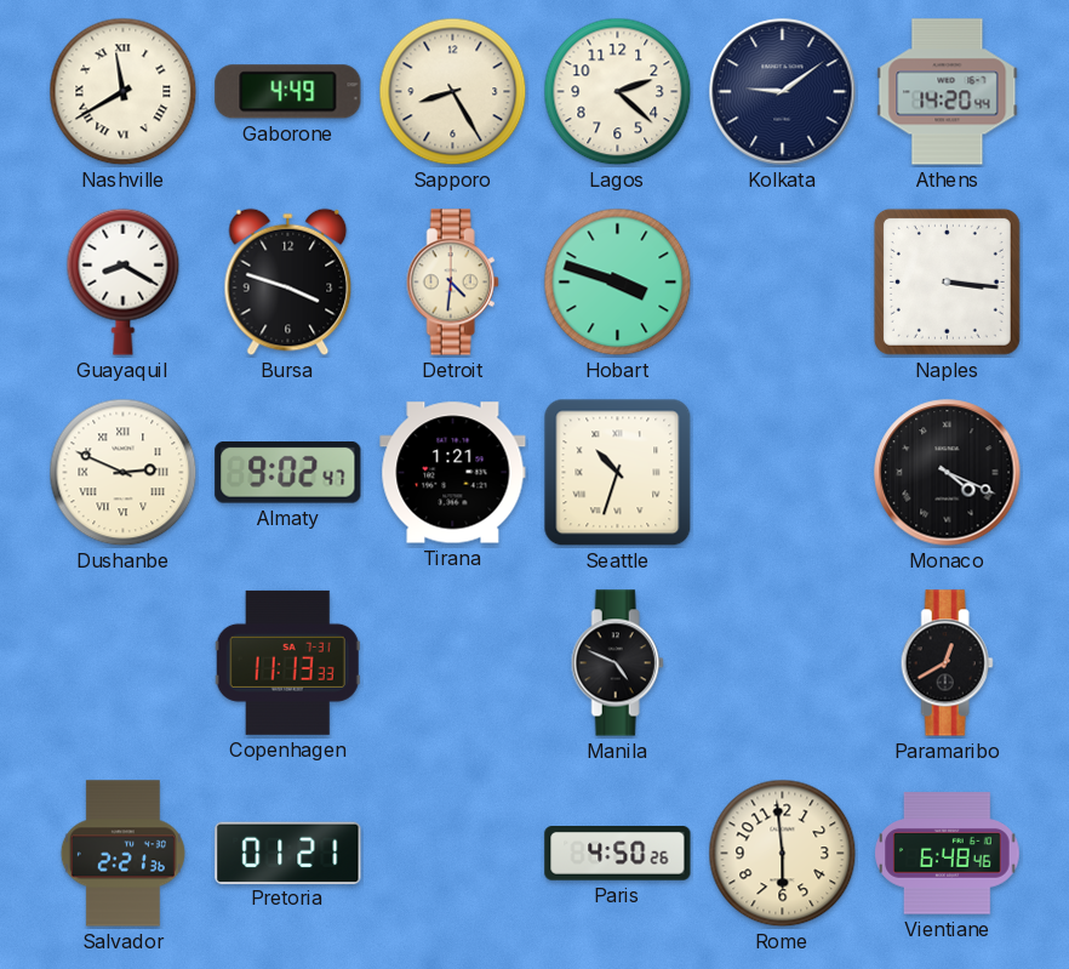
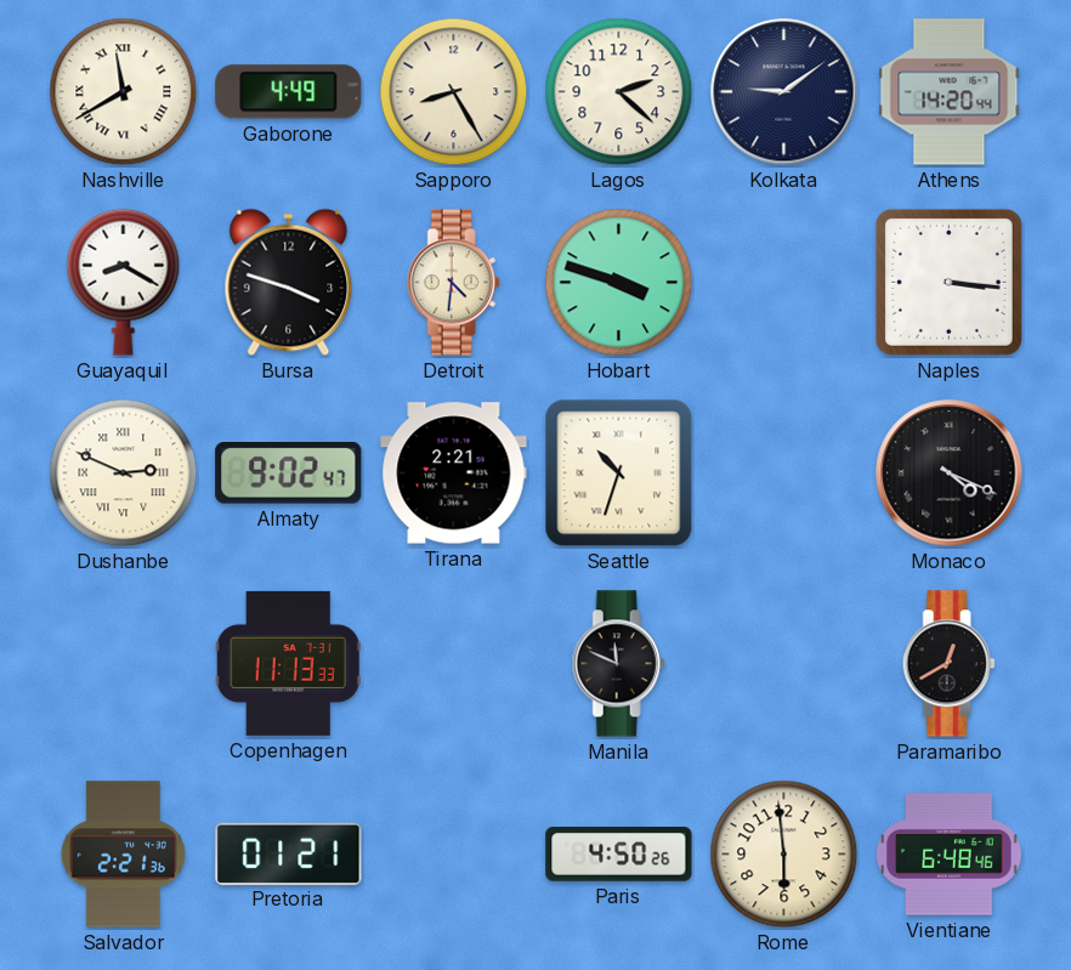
Tirana: 1:21 -> 2:21 (454, 473)
Manila: 4:49 -> 11:49 (618, 664)
